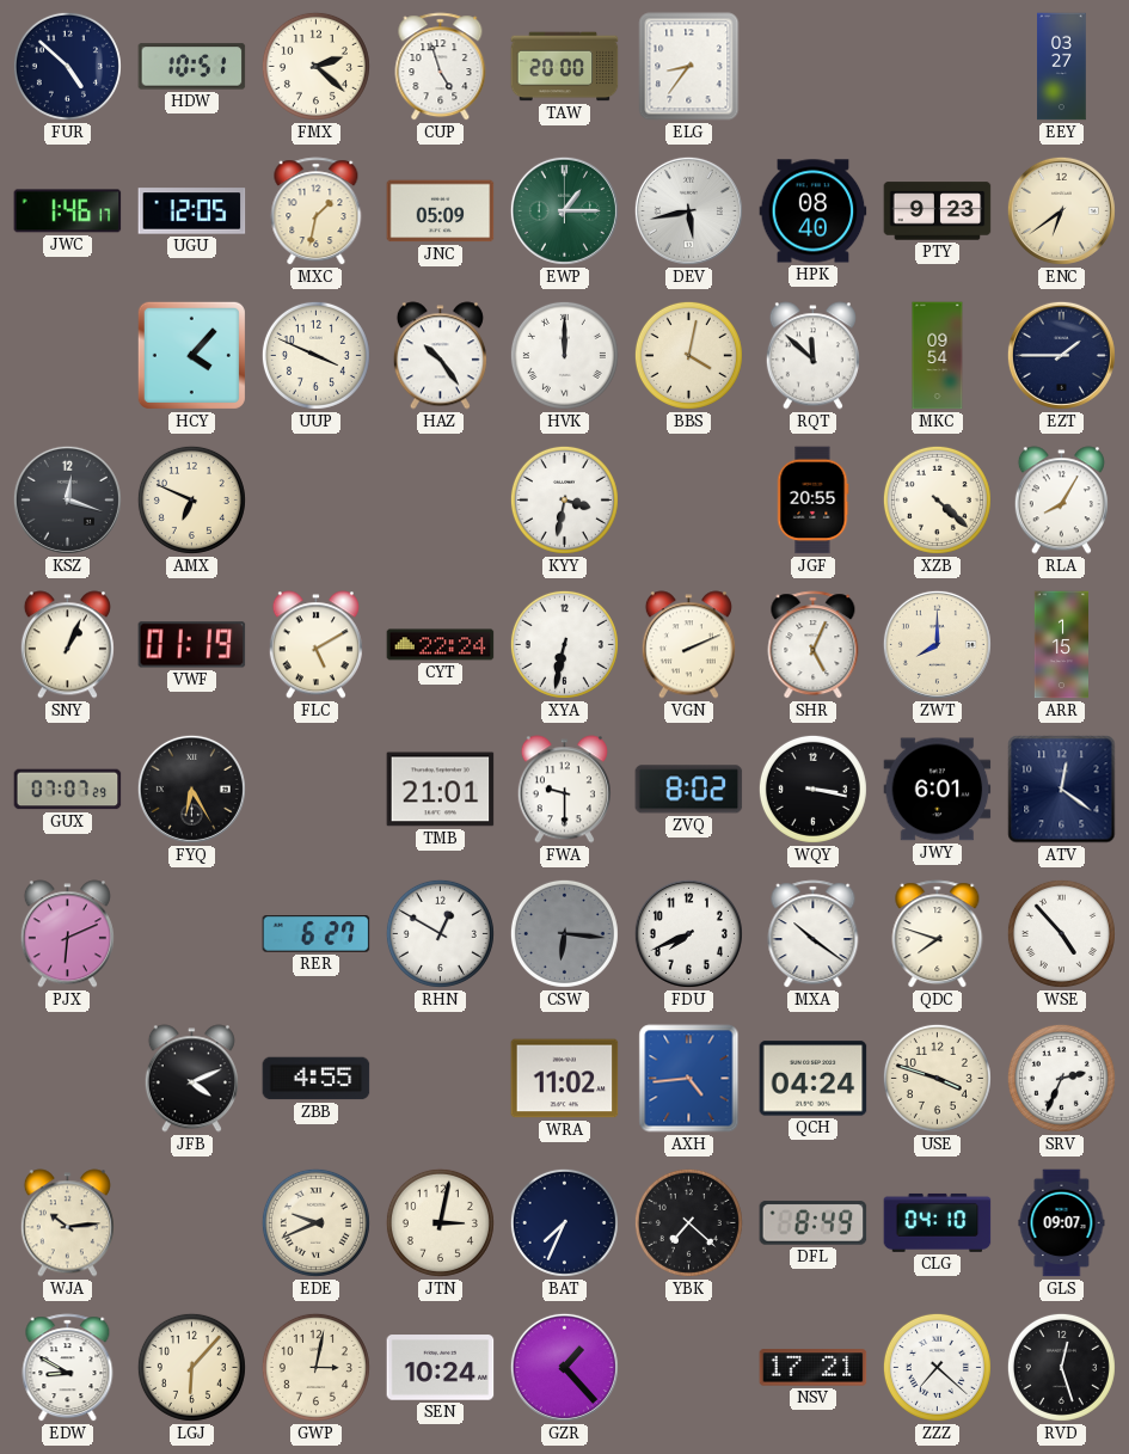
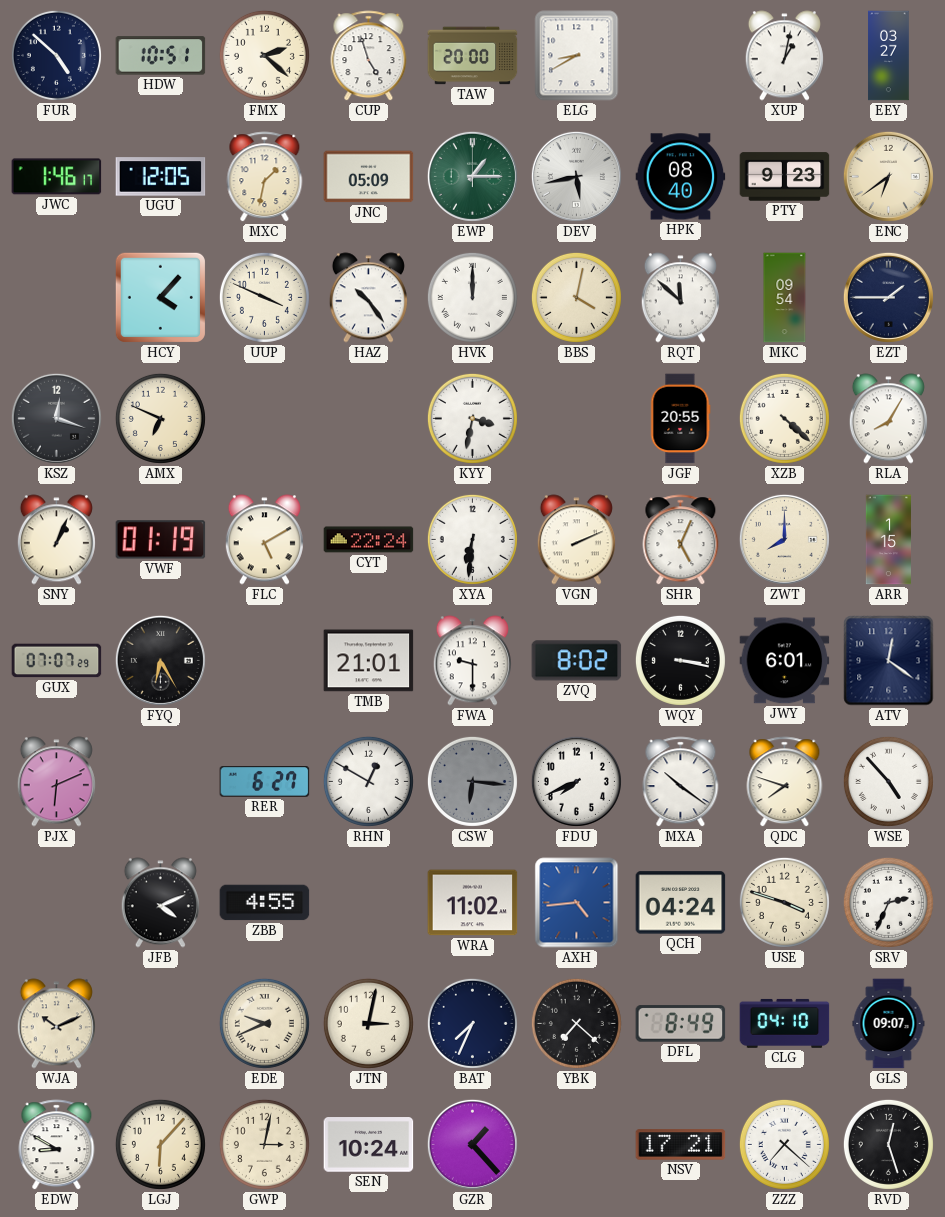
ELG: 8:36 -> 8:40 (577, 56)
XUP: none -> 1:02 (784, 56)
XYA: 6:32 -> 6:31 (472, 539)
WJA: 10:14 -> 10:11 (56, 1024)
